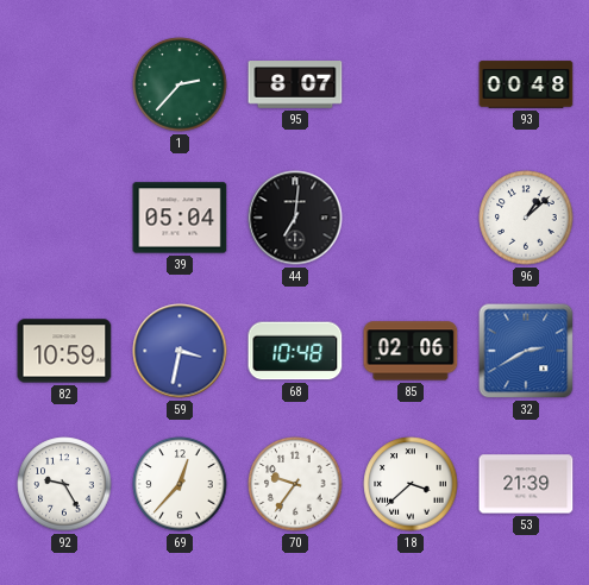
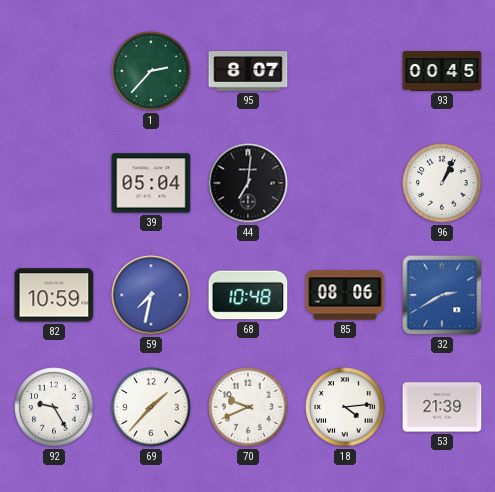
93: 00:48 -> 00:45 (442, 71)
96: 1:08 -> 1:04 (442, 183)
59: 3:32 -> 7:32 (151, 295)
85: 02:06 -> 08:06 (345, 295)
69: 12:37 -> 1:37 (151, 407)
70: 9:36 -> 9:41 (248, 407)
18: 3:38 -> 4:14 (345, 407)
